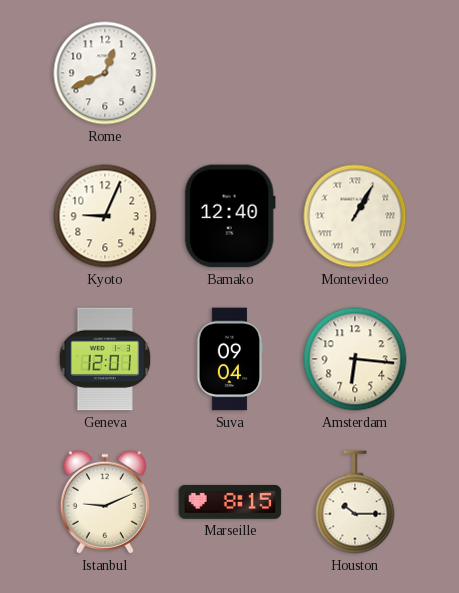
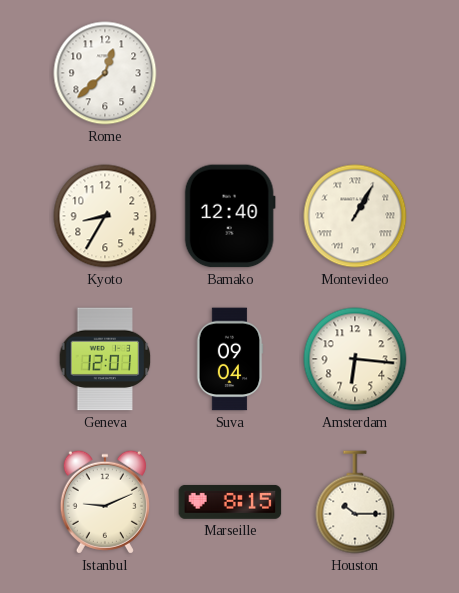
Rome: 12:41 -> 12:38 (105, 73)
Kyoto: 9:04 -> 8:35 (105, 216)
